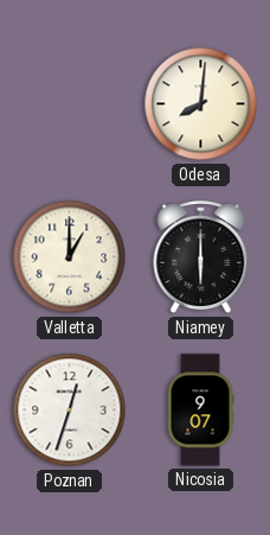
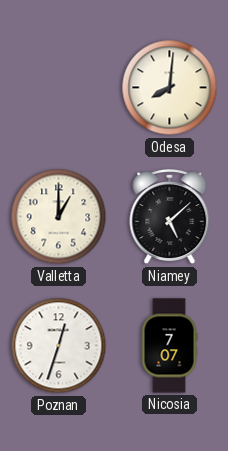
Niamey: 6:00 -> 5:08 (170, 217)
Nicosia: 9:07 -> 7:07 (169, 346)
